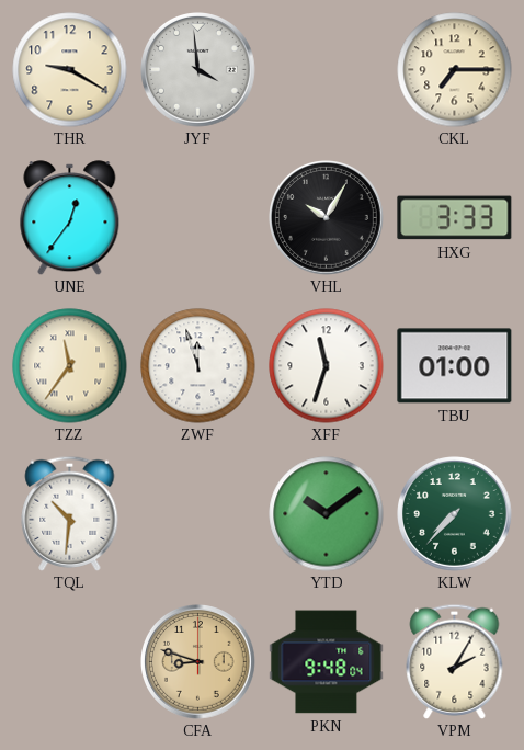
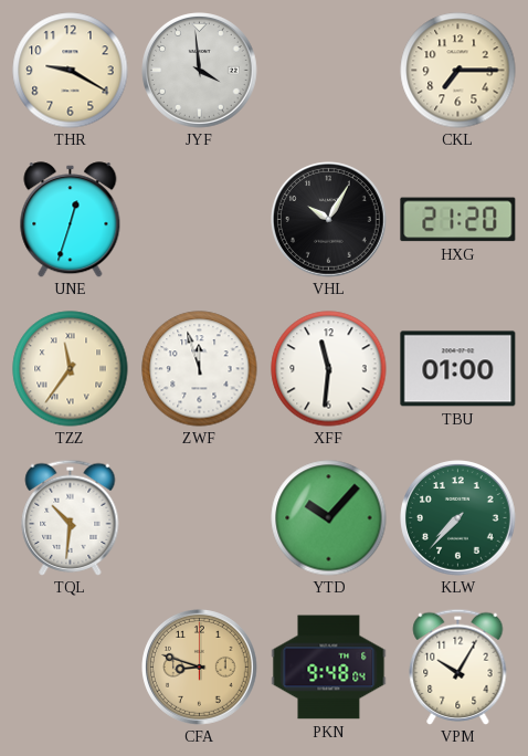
UNE: 12:36 -> 12:33 (71, 220)
HXG: 3:33 -> 21:20 (458, 220)
XFF: 11:33 -> 11:31 (329, 369)
YTD: 10:09 -> 10:07 (329, 518)
VPM: 2:05 -> 10:05 (458, 666)
